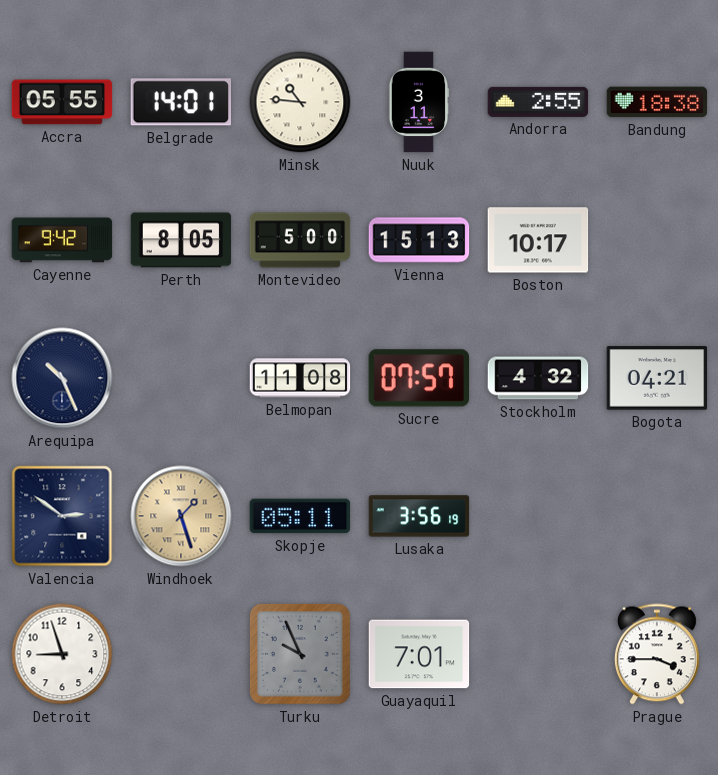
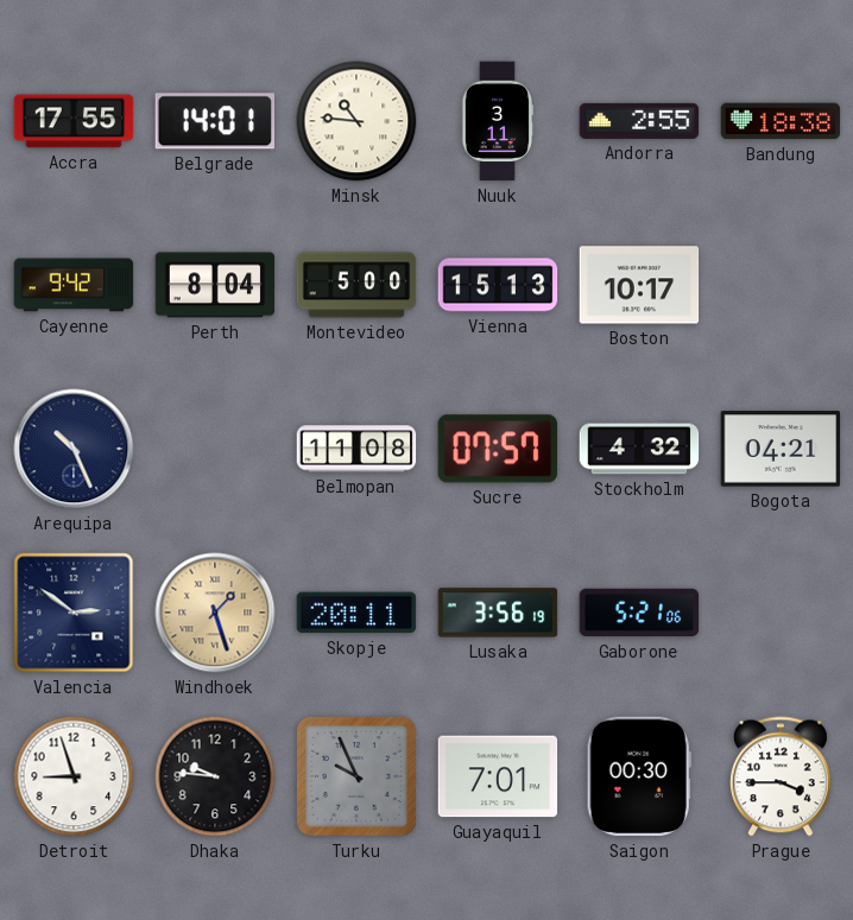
Accra: 05:55 -> 17:55 (74, 121)
Perth: 8:05 -> 8:04 (215, 285)
Skopje: 05:11 -> 20:11 (356, 613)
Gaborone: none -> 5:21 (639, 613)
Dhaka: none -> 9:46 (215, 776)
Saigon: none -> 00:30 (639, 776)
